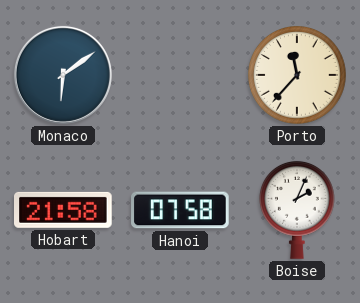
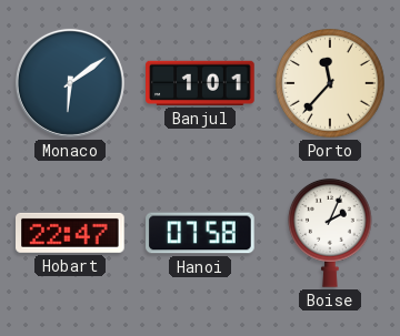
Banjul: none -> 1:01 (200, 83)
Hobart: 21:58 -> 22:47 (71, 233)
